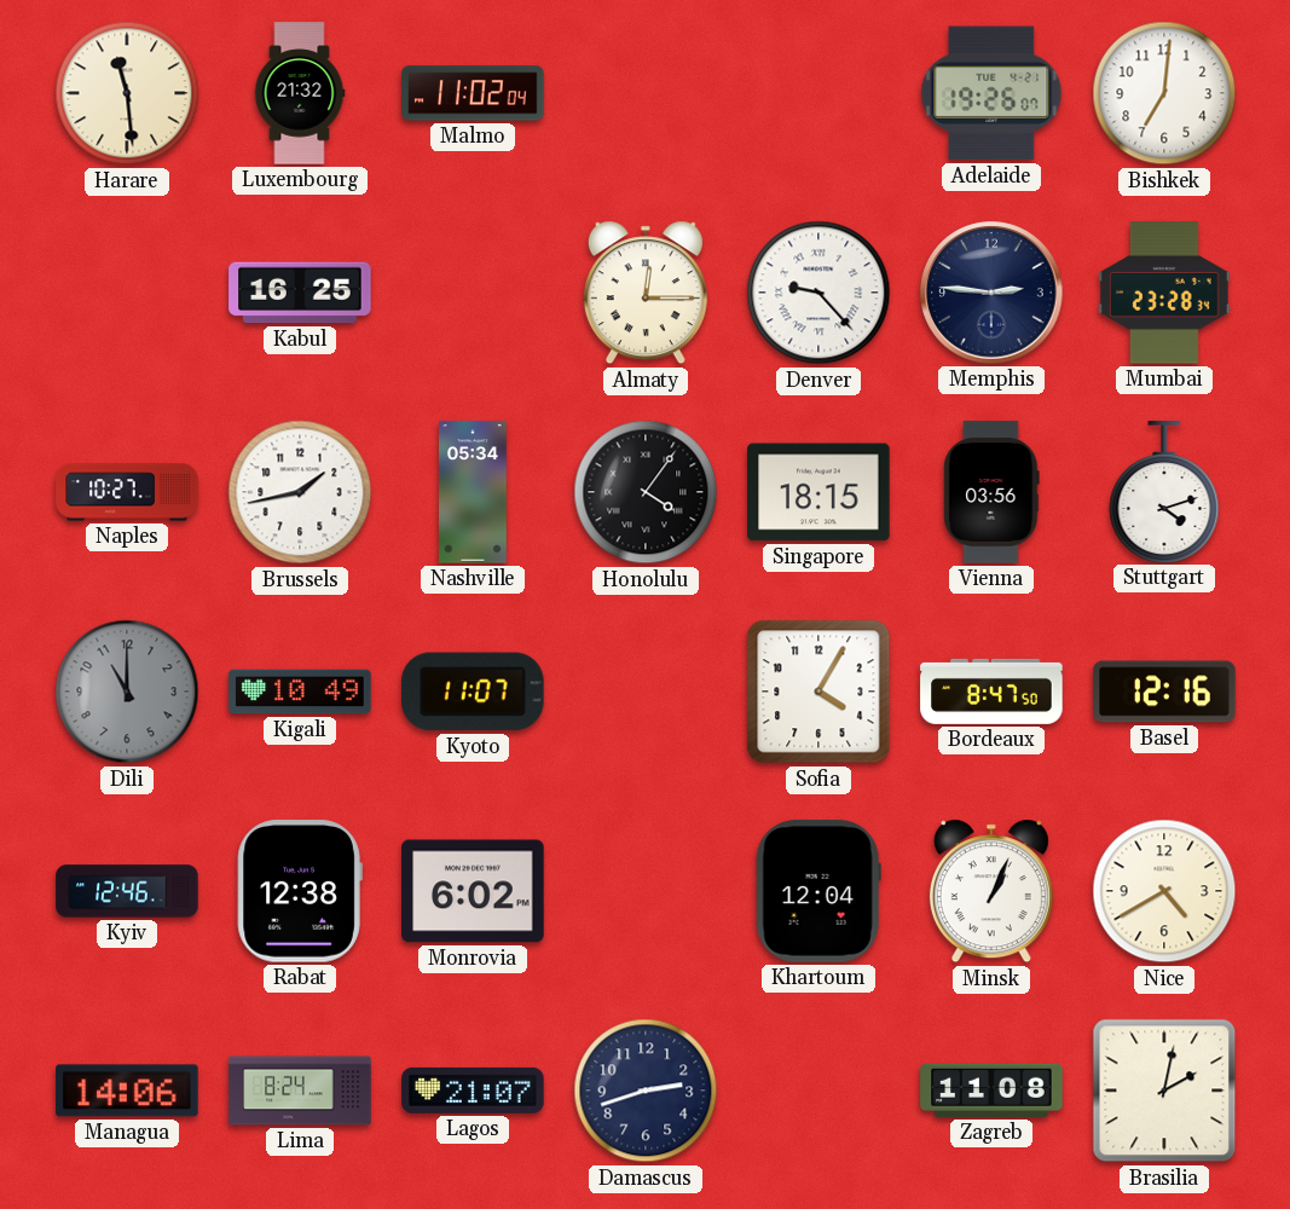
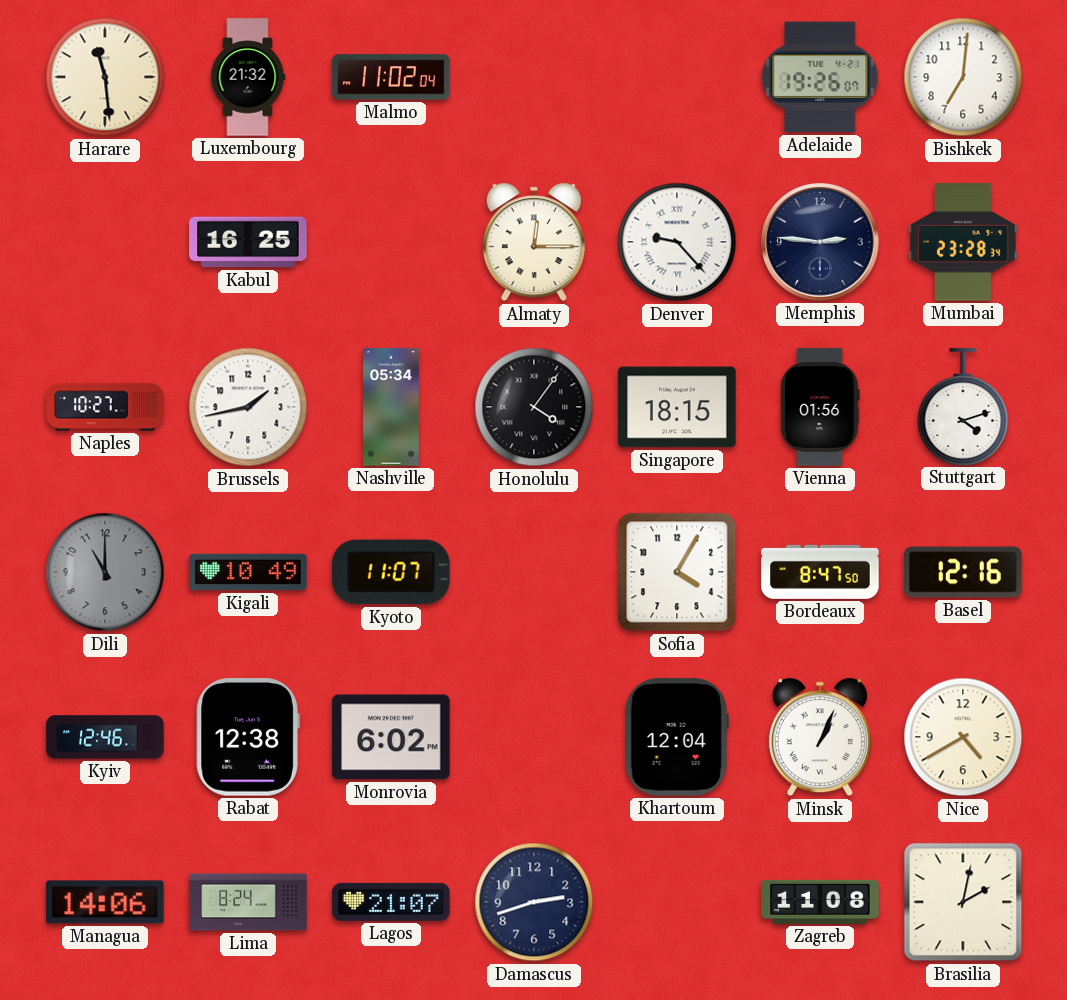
Vienna: 03:56 -> 01:56 (820, 407)
